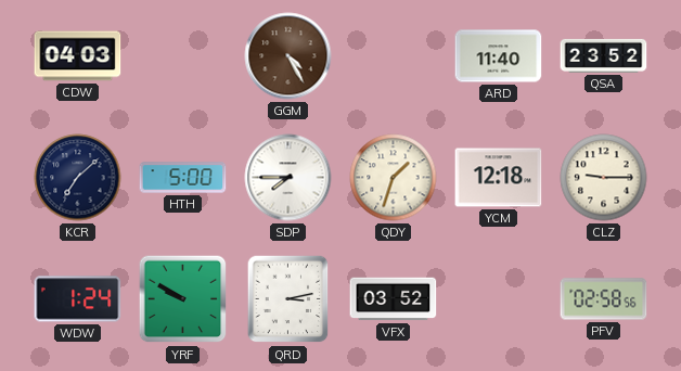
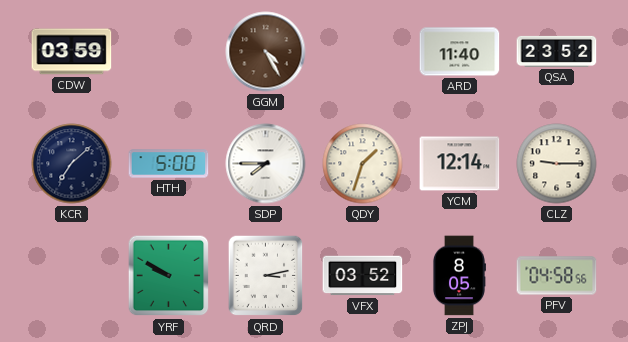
CDW: 04:03 -> 03:59 (72, 52)
YCM: 12:18 -> 12:14 (460, 164)
WDW: 1:24 -> none (78, 299)
ZPJ: none -> 8:05 (459, 276)
PFV: 02:58 -> 04:58 (557, 276)
